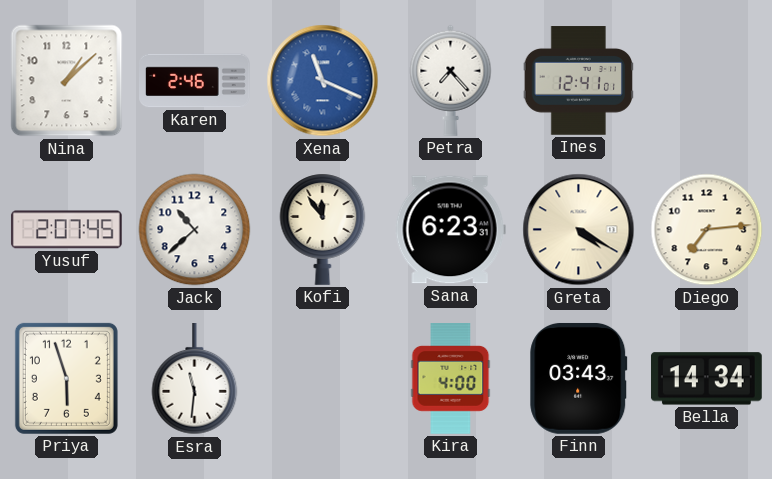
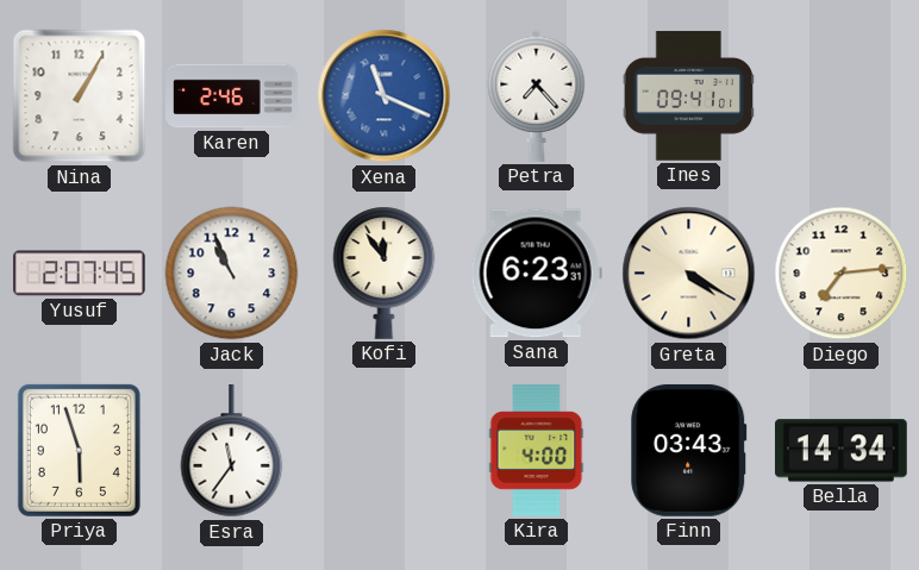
Nina: 1:08 -> 1:05 (80, 96)
Ines: 12:41 -> 09:41 (688, 96)
Jack: 10:38 -> 10:56 (232, 274)
Esra: 11:31 -> 11:36 (232, 452)
